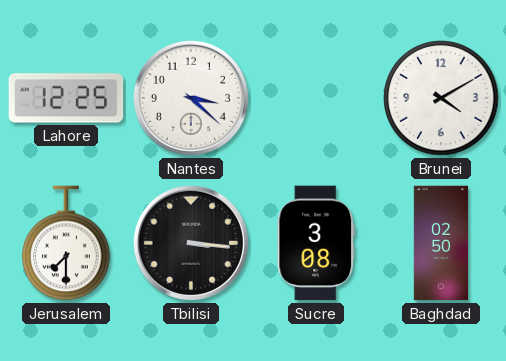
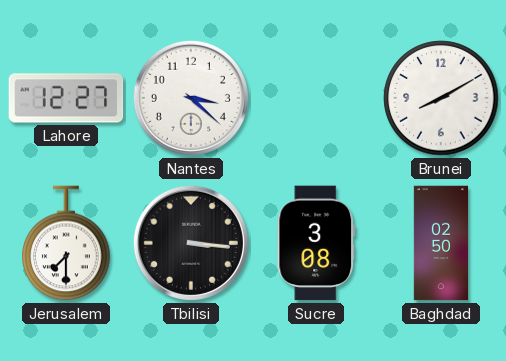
Lahore: 12:25 -> 12:27 (66, 98)
Brunei: 4:10 -> 8:10 (441, 98)
